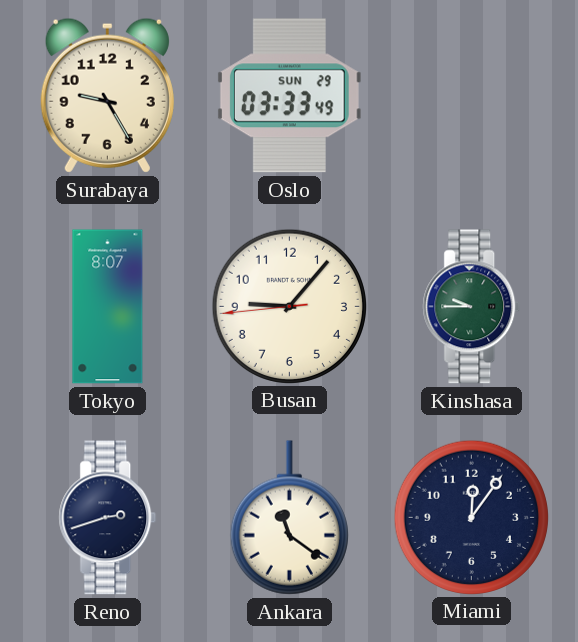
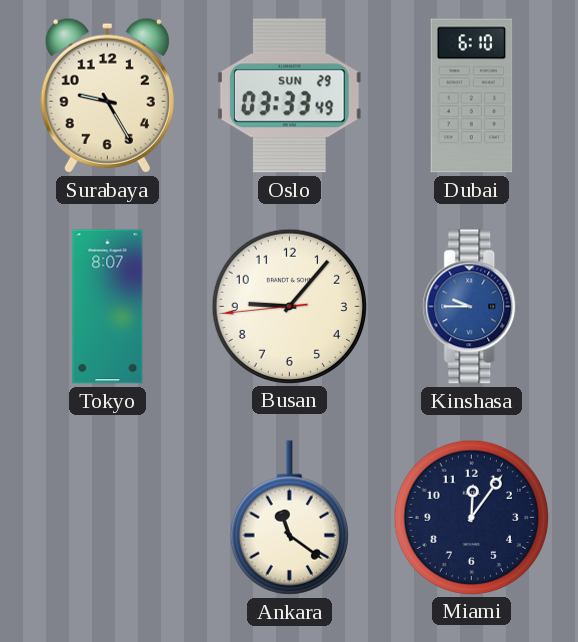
Dubai: none -> 6:10 (472, 96)
Kinshasa dial: green -> blue (472, 307)
Reno: 2:42 -> none (108, 518)
